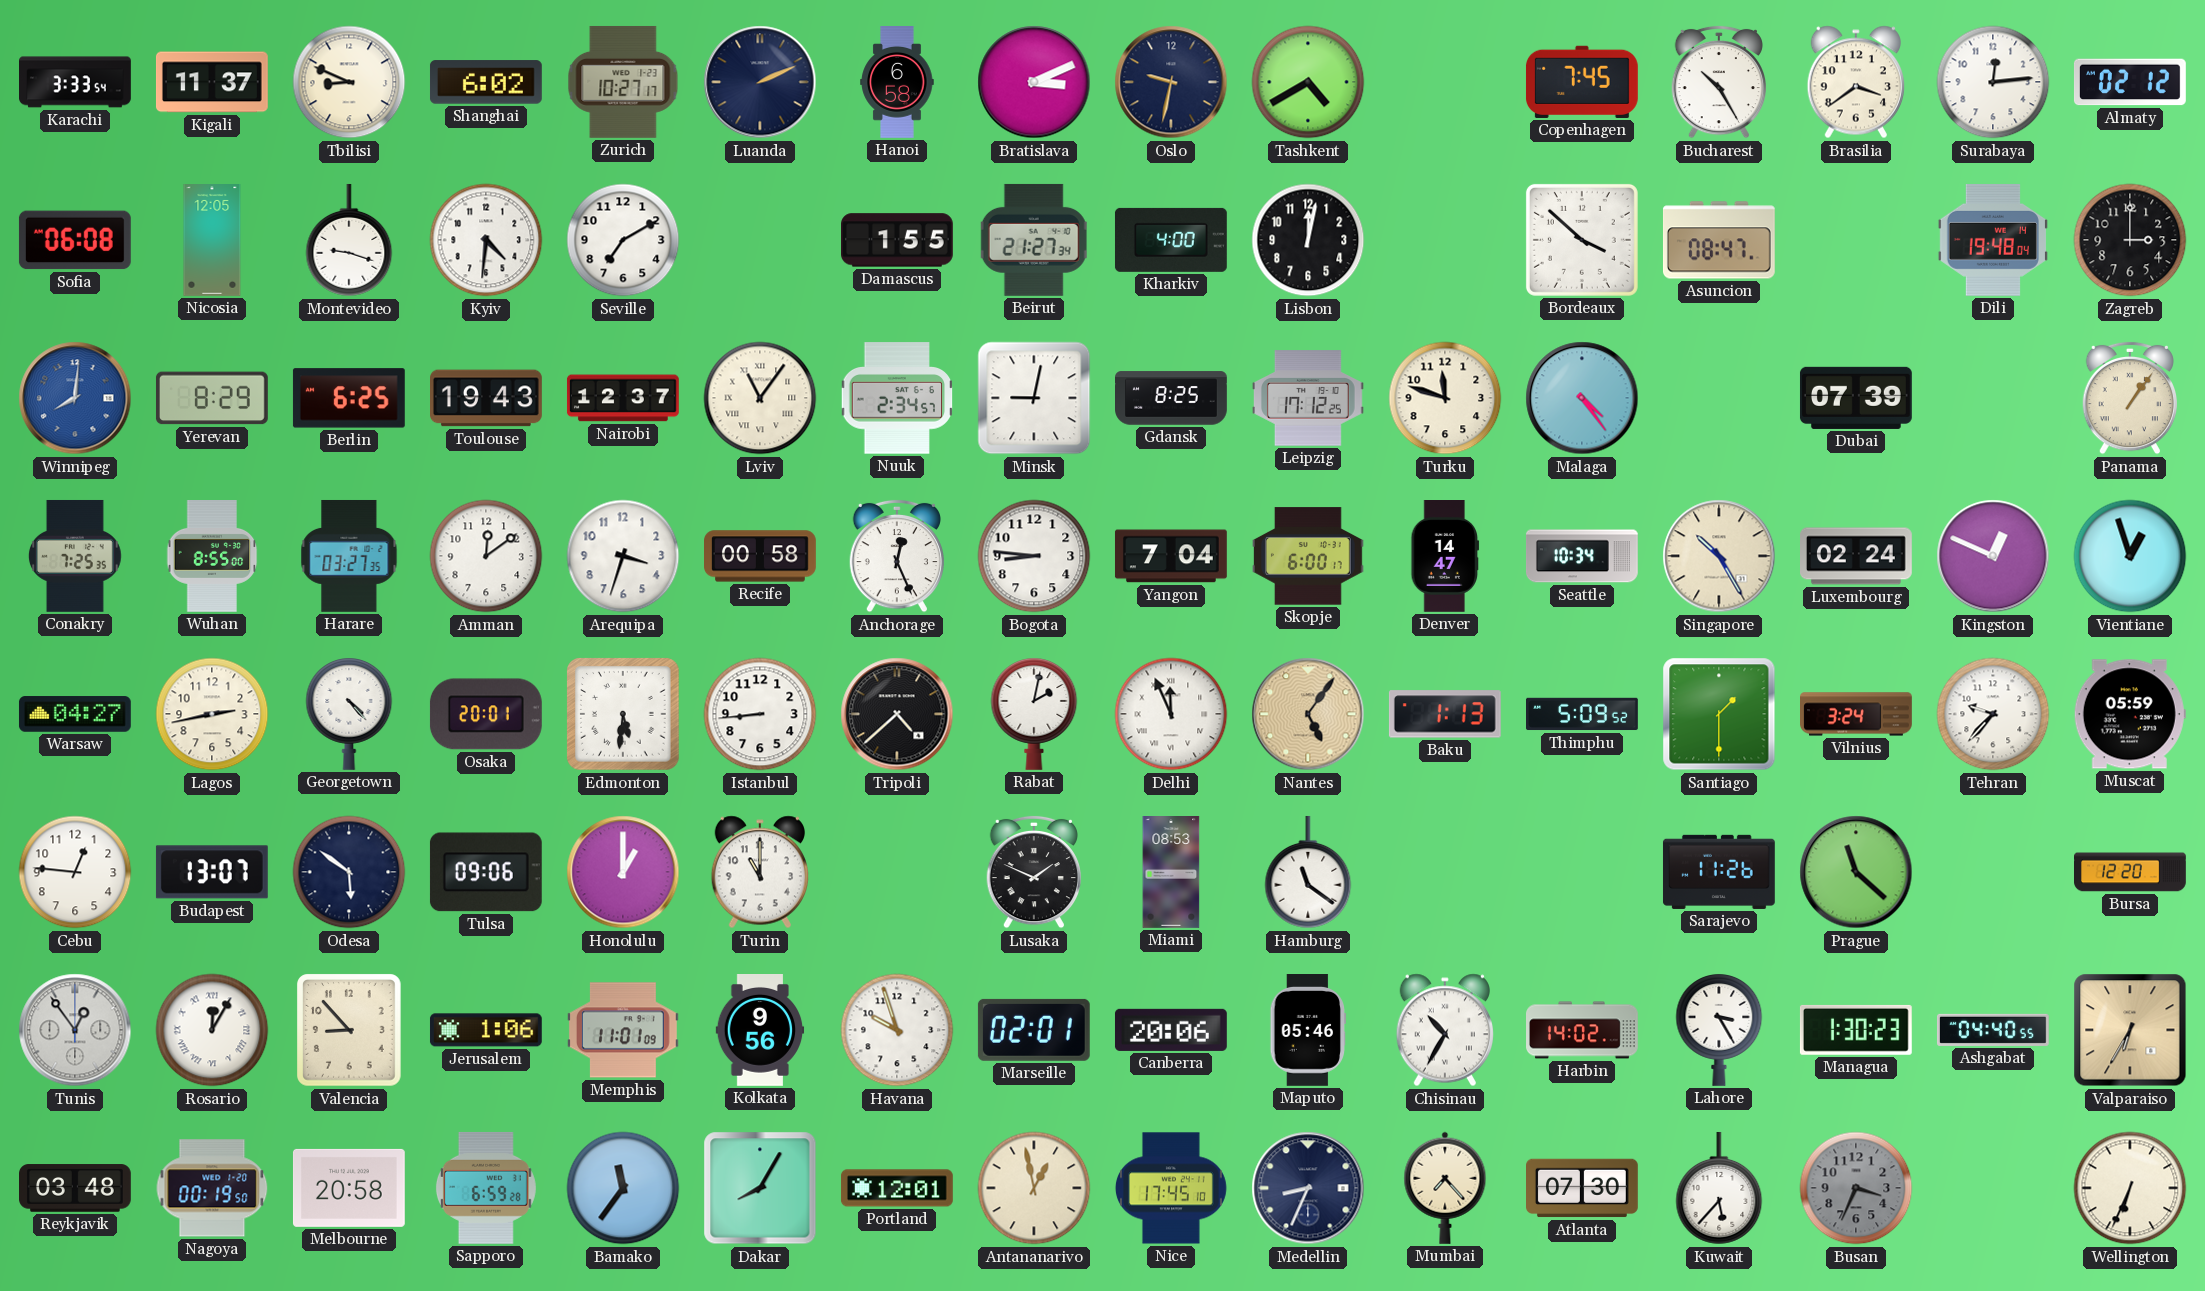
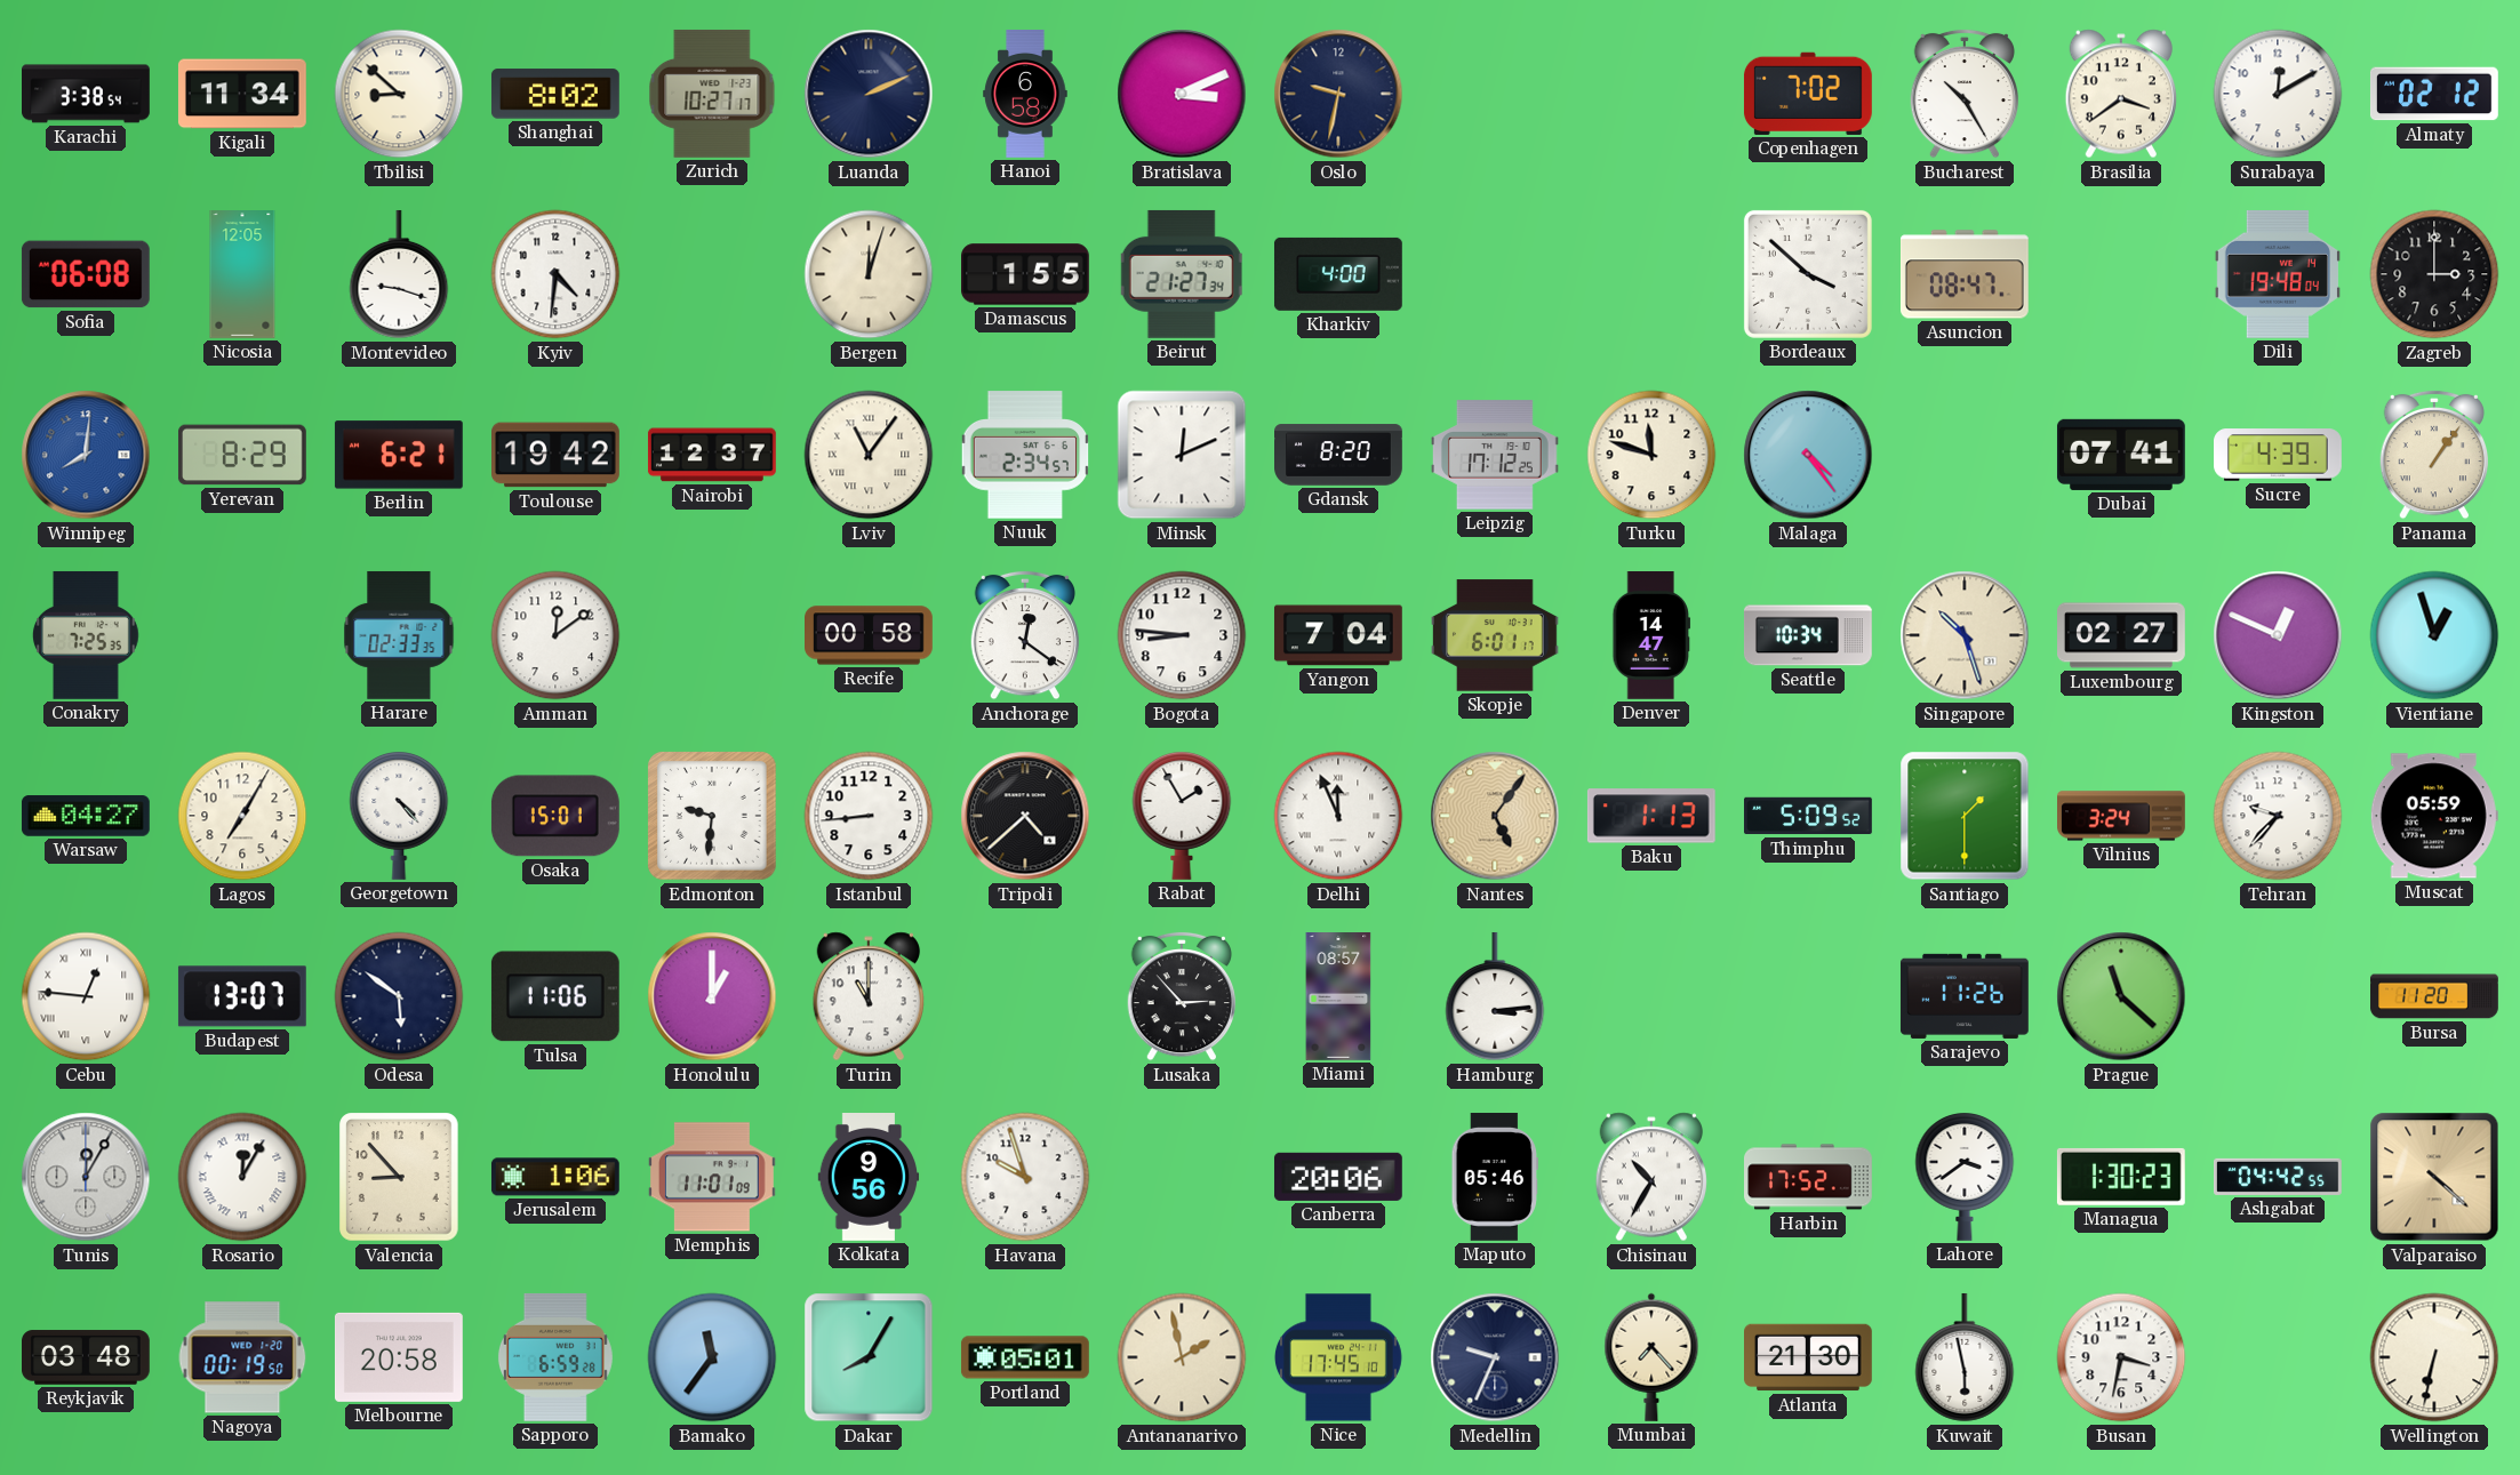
Karachi: 3:33 -> 3:38 (87, 94)
Kigali: 11:37 -> 11:34 (242, 94)
Tbilisi: 8:49 -> 8:52 (399, 94)
Shanghai: 6:02 -> 8:02 (555, 94)
Tashkent: 4:40 -> none (1308, 82)
Copenhagen: 7:45 -> 7:02 (1808, 94)
Surabaya: 12:14 -> 12:10 (2278, 94)
Seville: 7:10 -> none (623, 240)
Bergen: none -> 12:03 (869, 274)
Lisbon: 12:02 -> none (1308, 240)
Berlin: 6:25 -> 6:21 (399, 455)
Toulouse: 19:43 -> 19:42 (557, 455)
Minsk: 9:02 -> 12:11 (1182, 455)
Gdansk: 8:25 -> 8:20 (1339, 455)
Dubai: 07:39 -> 07:41 (2121, 455)
Sucre: none -> 4:39 (2279, 455)
Wuhan: 8:55 -> none (212, 557)
Harare: 03:27 -> 02:33 (399, 635)
Arequipa: 3:33 -> none (623, 556)
Anchorage: 12:26 -> 12:21 (1024, 635)
Skopje: 6:00 -> 6:01 (1495, 635)
Singapore: 10:25 -> 10:27 (1965, 635)
Luxembourg: 02:24 -> 02:27 (2122, 635)
Lagos: 2:43 -> 7:05 (242, 816)
Osaka: 20:01 -> 15:01 (555, 816)
Edmonton: 5:31 -> 9:31 (712, 816)
Rabat: 2:02 -> 1:55 (1182, 816)
Cebu numerals: Arabic -> Roman (86, 996)
Tulsa: 09:06 -> 11:06 (555, 996)
Lusaka: 1:49 -> 2:53 (1181, 996)
Miami: 08:53 -> 08:57 (1338, 997)
Hamburg: 11:21 -> 3:14 (1495, 996)
Bursa: 12:20 -> 11:20 (2435, 996)
Tunis: 12:54 -> 12:05 (86, 1177)
Marseille: 02:01 -> none (1034, 1030)
Harbin: 14:02 -> 17:52 (1809, 1177)
Lahore: 3:25 -> 3:39 (1965, 1177)
Ashgabat: 04:40 -> 04:42 (2279, 1177)
Valparaiso: 6:35 -> 4:22 (2434, 1177)
Portland: 12:01 -> 05:01 (1025, 1357)
Antananarivo: 12:58 -> 1:58 (1182, 1357)
Medellin: 8:34 -> 9:34 (1495, 1357)
Atlanta: 07:30 -> 21:30 (1809, 1357)
Kuwait: 5:37 -> 5:58 (1965, 1357)
Busan: 3:34 -> 3:32 (2121, 1357)
Busan dial: grey -> white (2121, 1357)
Wellington: 6:34 -> 6:32 (2434, 1357)
